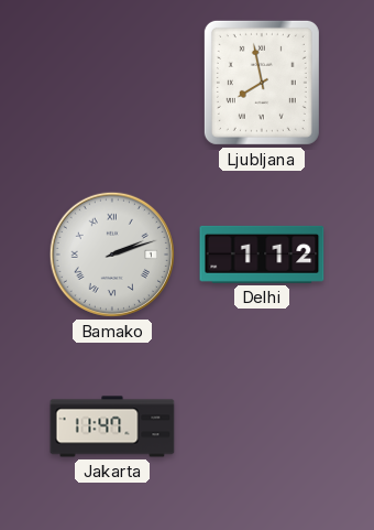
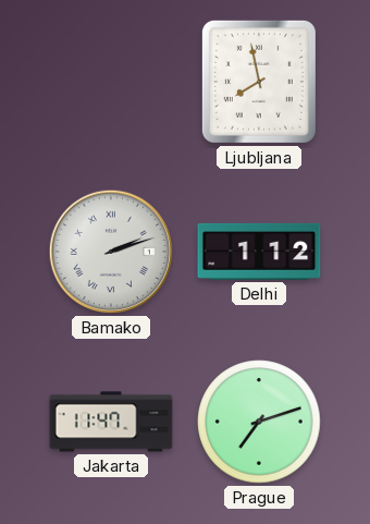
Prague: none -> 7:12 (259, 422)
